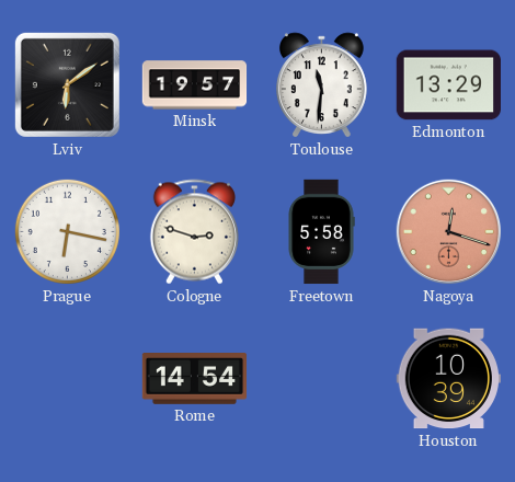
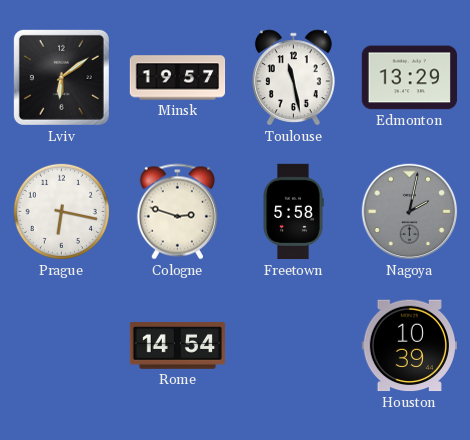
Toulouse: 11:31 -> 11:28 (294, 78)
Nagoya: 12:18 -> 2:02 (410, 212)
Nagoya dial: salmon -> grey (410, 212)
